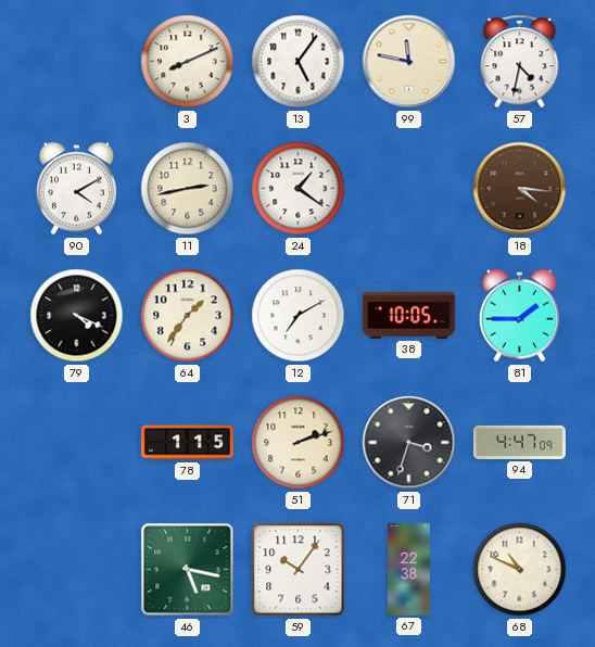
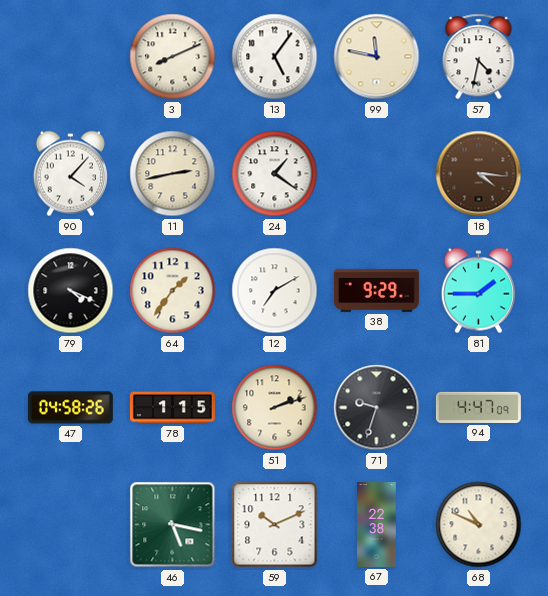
90: 4:10 -> 4:07 (70, 174)
38: 10:05 -> 9:29 (376, 290)
47: none -> 04:58 (70, 408)
71: 3:33 -> 9:33 (377, 408)
59: 10:06 -> 10:11 (275, 525)
